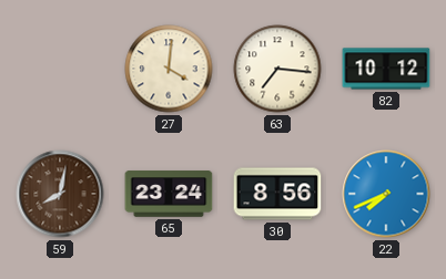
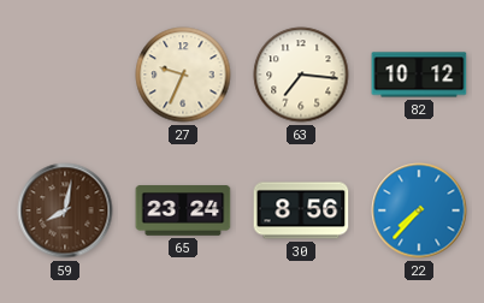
27: 4:01 -> 9:34 (183, 75)
22: 7:41 -> 7:37 (419, 210)
